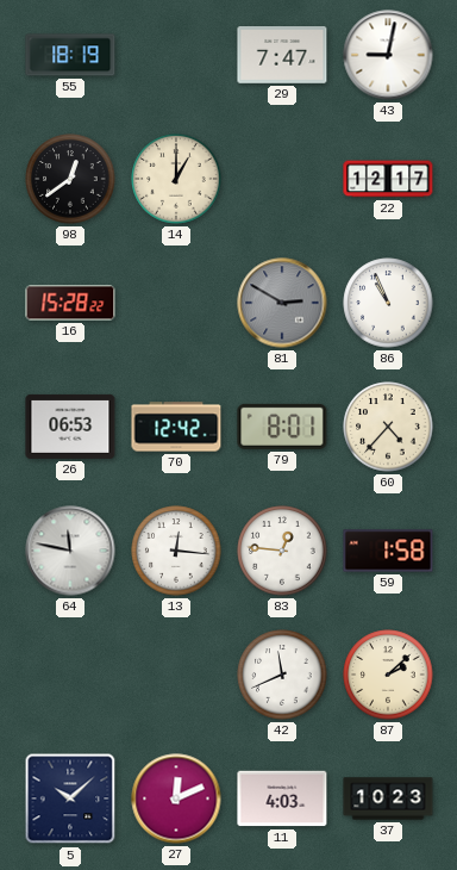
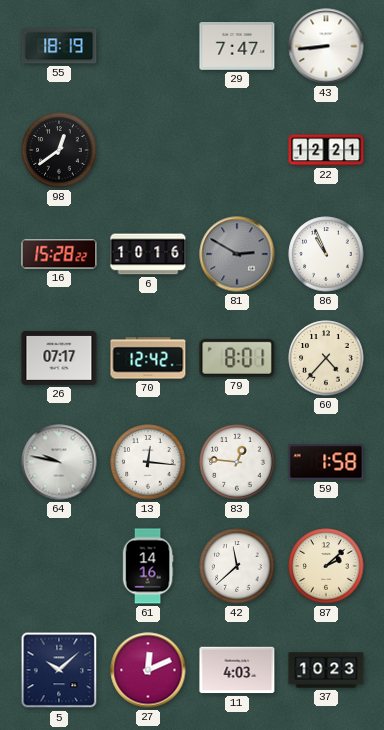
43: 9:02 -> 8:44 (326, 46)
14: 1:00 -> none (176, 179)
22: 12:17 -> 12:21 (326, 150)
6: none -> 10:16 (148, 254)
26: 06:53 -> 07:17 (59, 358)
64: 11:47 -> 9:47 (59, 462)
61: none -> 14:16 (148, 566)
42: 11:41 -> 11:38 (237, 566)
